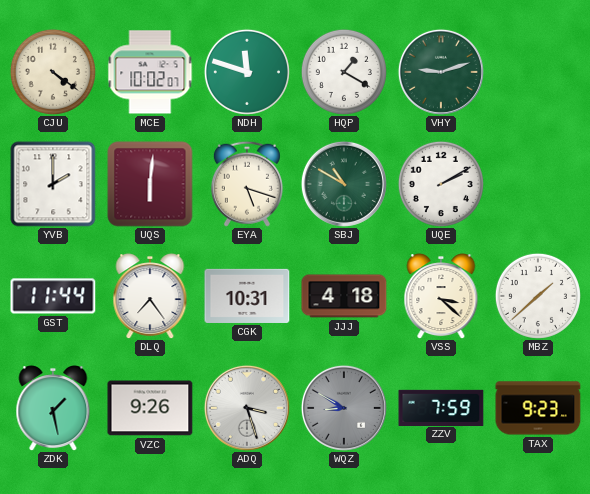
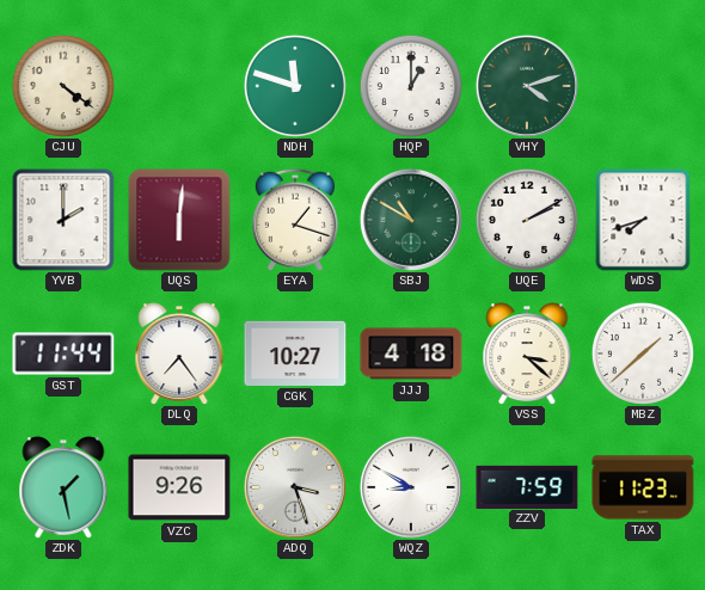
MCE: 10:02 -> none (150, 72)
HQP: 1:20 -> 1:00 (411, 86)
VHY: 9:12 -> 4:12 (527, 86)
EYA: 5:18 -> 1:18 (295, 220)
WDS: none -> 7:42 (643, 220)
CGK: 10:31 -> 10:27 (295, 354)
WQZ dial: grey -> white (411, 487)
TAX: 9:23 -> 11:23 (643, 487)
